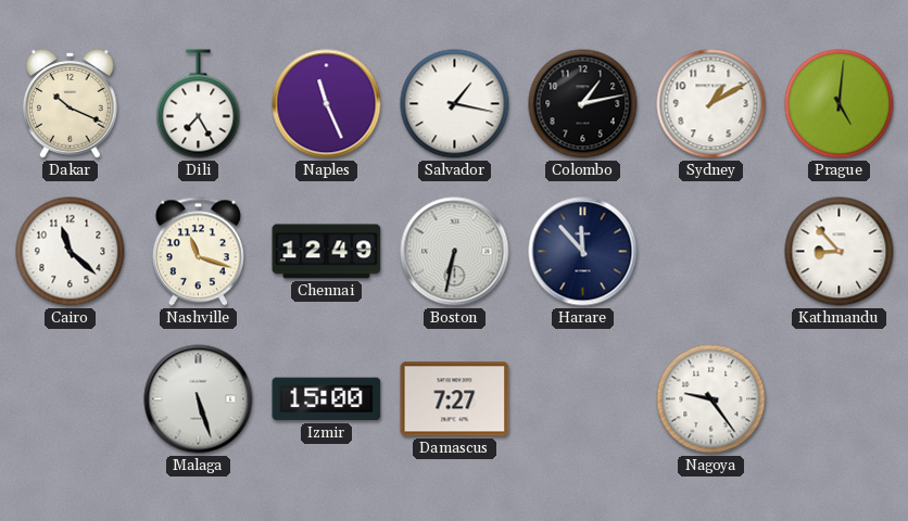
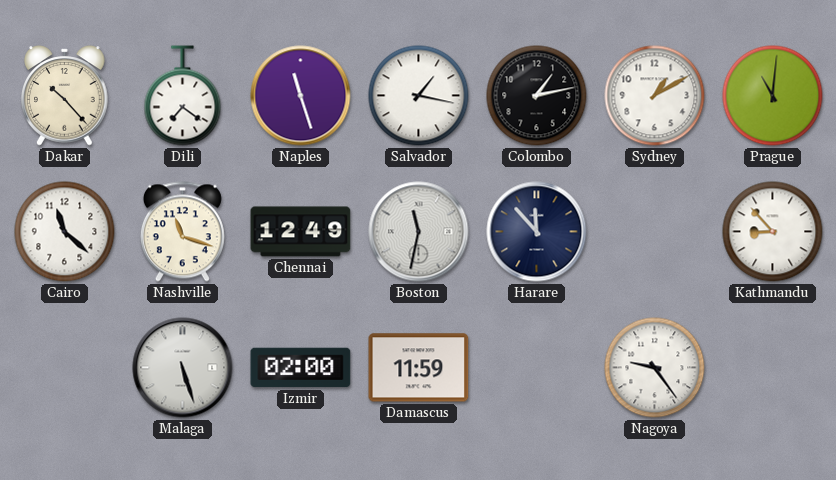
Dakar: 10:19 -> 10:23 (65, 96)
Dili: 7:25 -> 7:21 (183, 96)
Naples: 11:26 -> 11:27 (301, 96)
Prague: 5:01 -> 11:01 (773, 96)
Boston: 6:32 -> 11:32 (419, 232)
Izmir: 15:00 -> 02:00 (301, 368)
Damascus: 7:27 -> 11:59 (419, 368)
